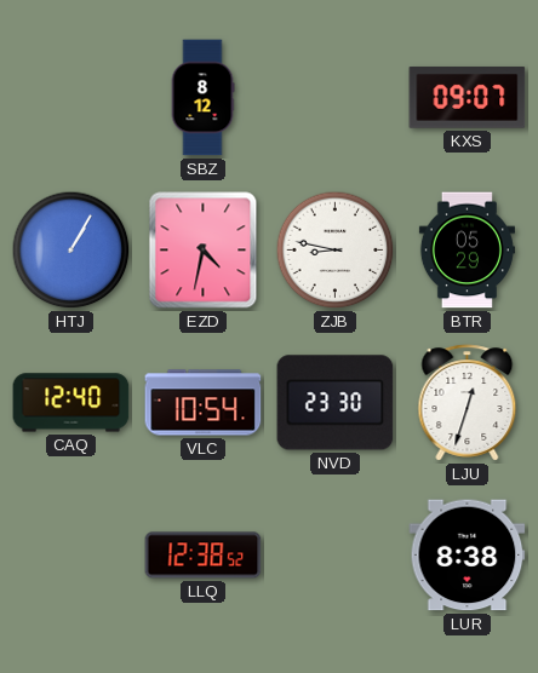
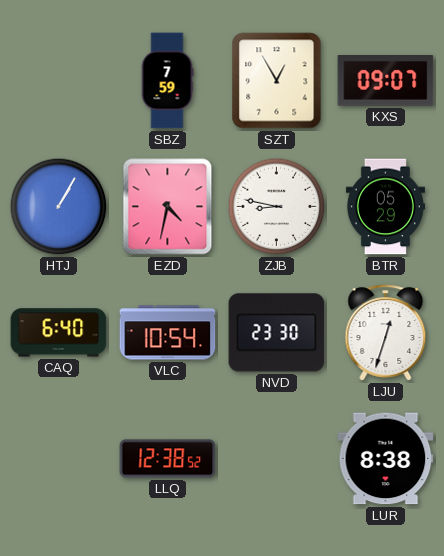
SBZ: 8:12 -> 7:59 (167, 81)
SZT: none -> 12:55 (277, 81)
CAQ: 12:40 -> 6:40 (59, 333)
